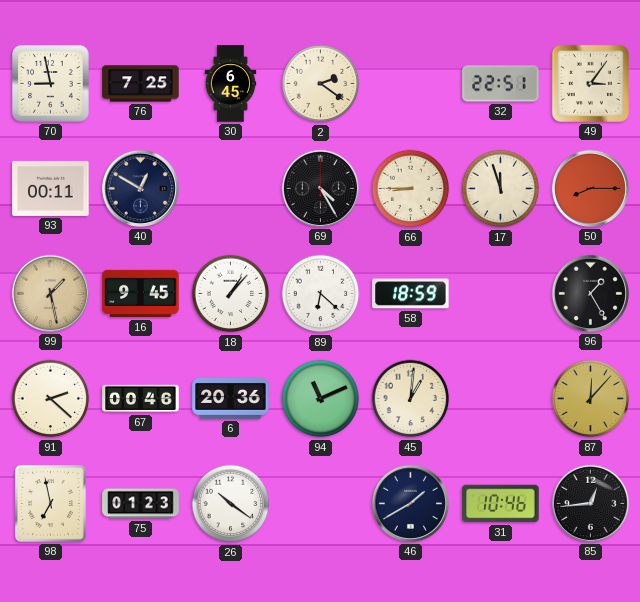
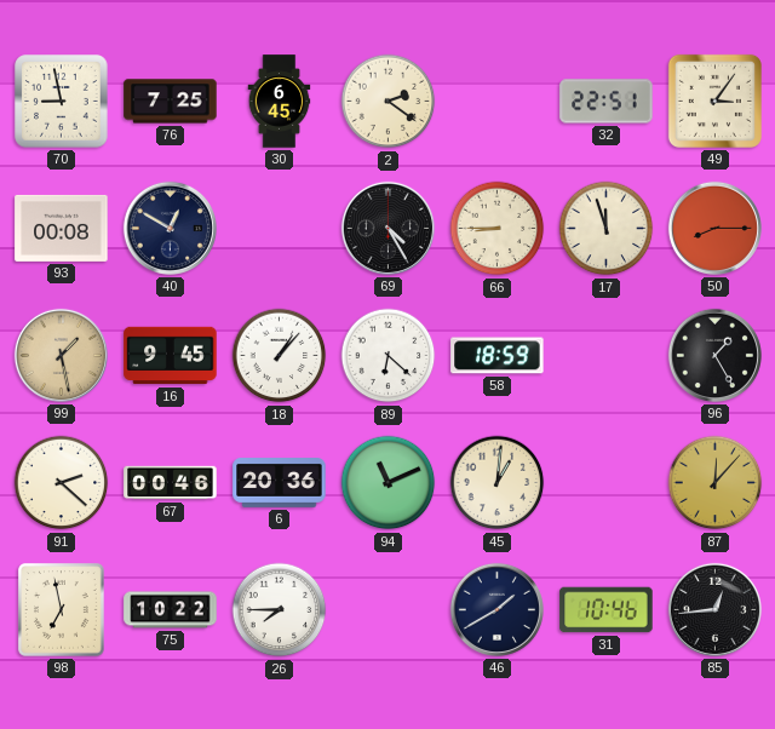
93: 00:11 -> 00:08 (62, 228)
75: 01:23 -> 10:22 (171, 610)
26: 10:21 -> 7:45 (280, 610)
